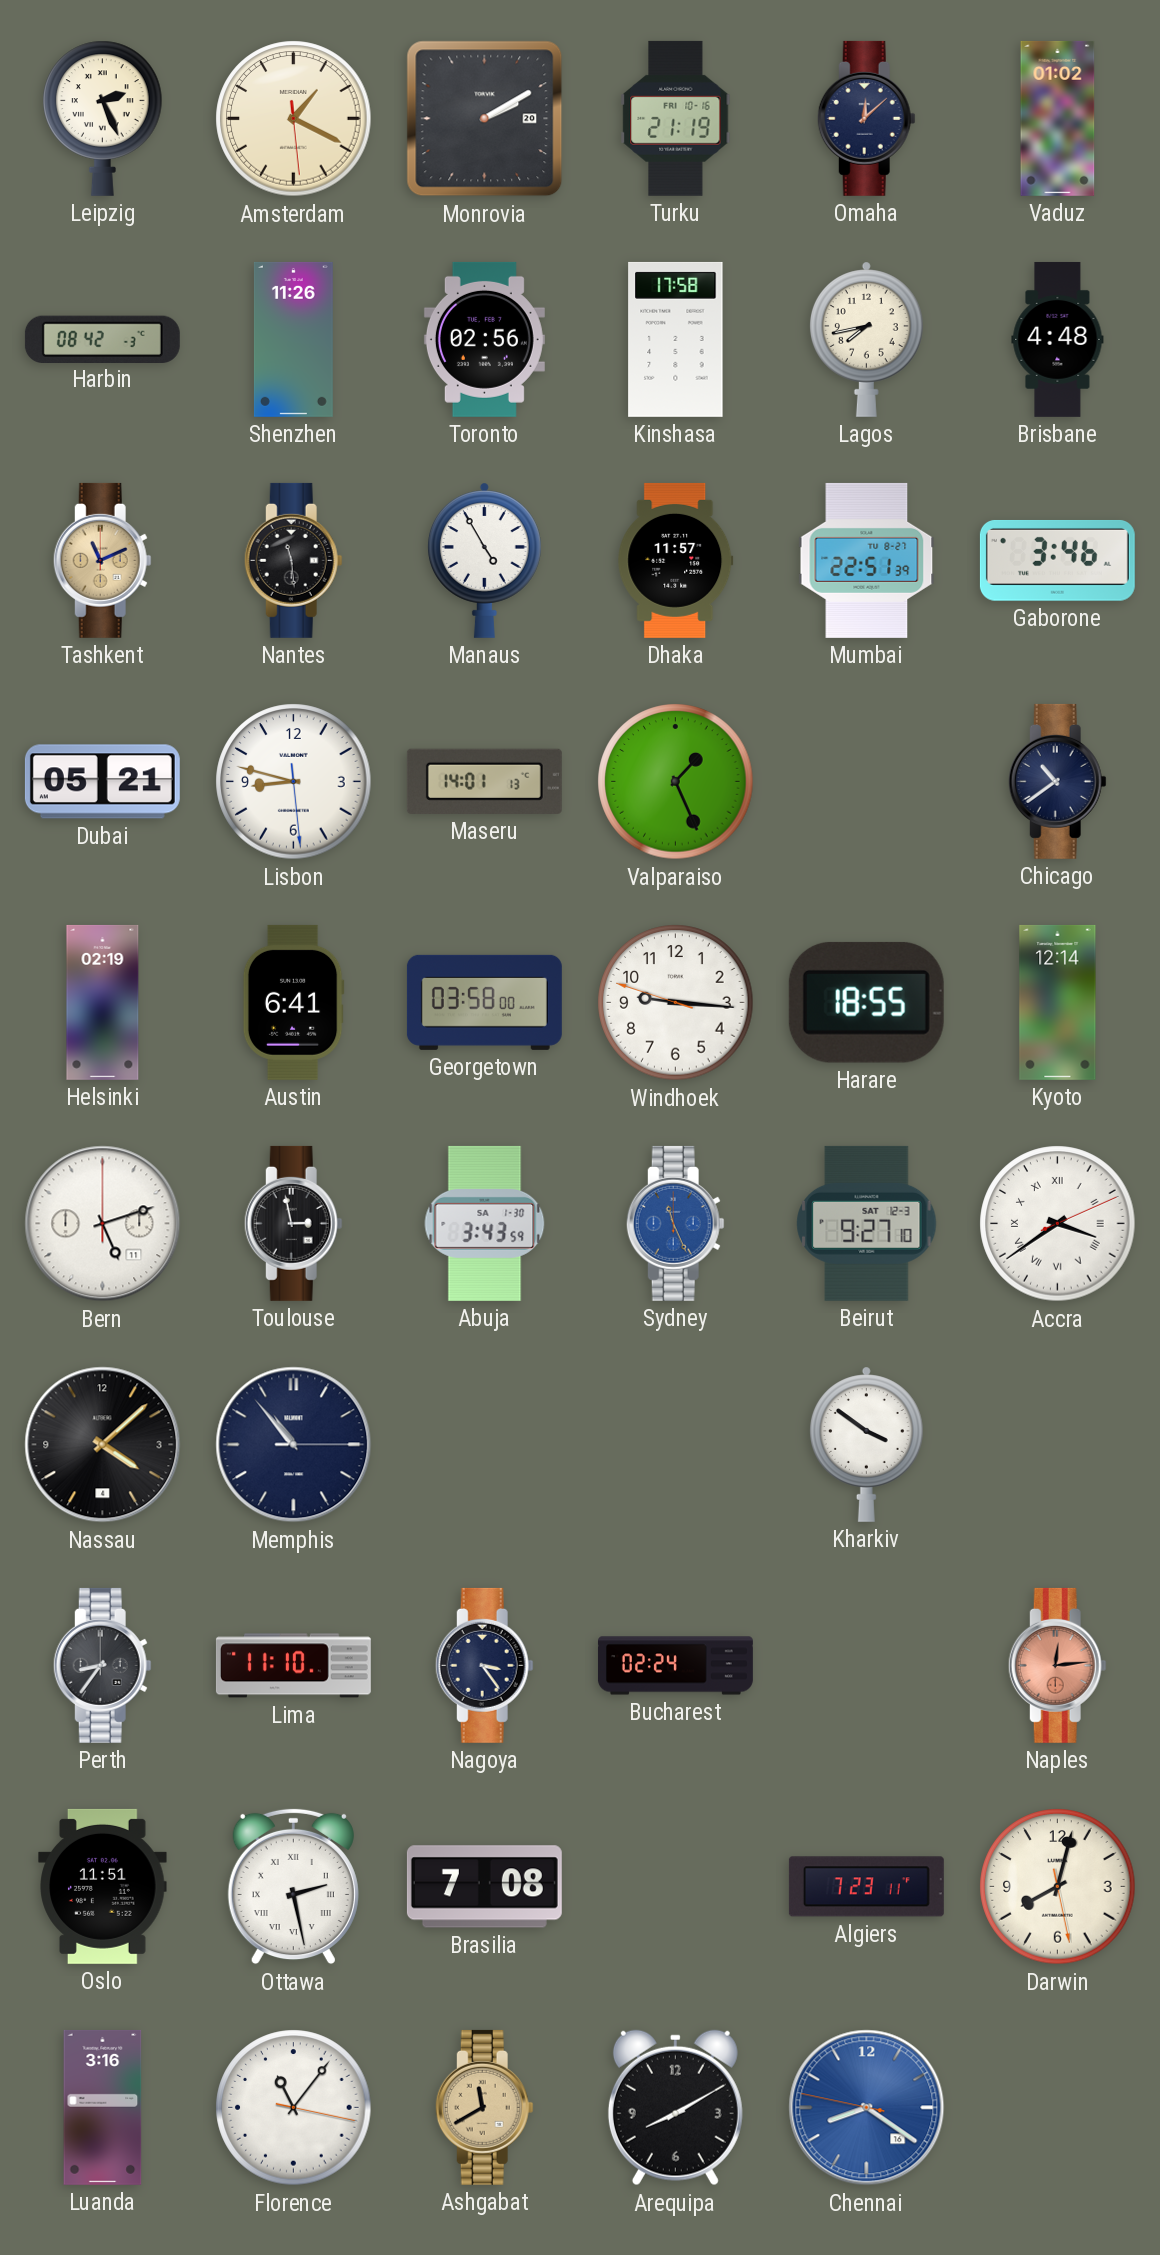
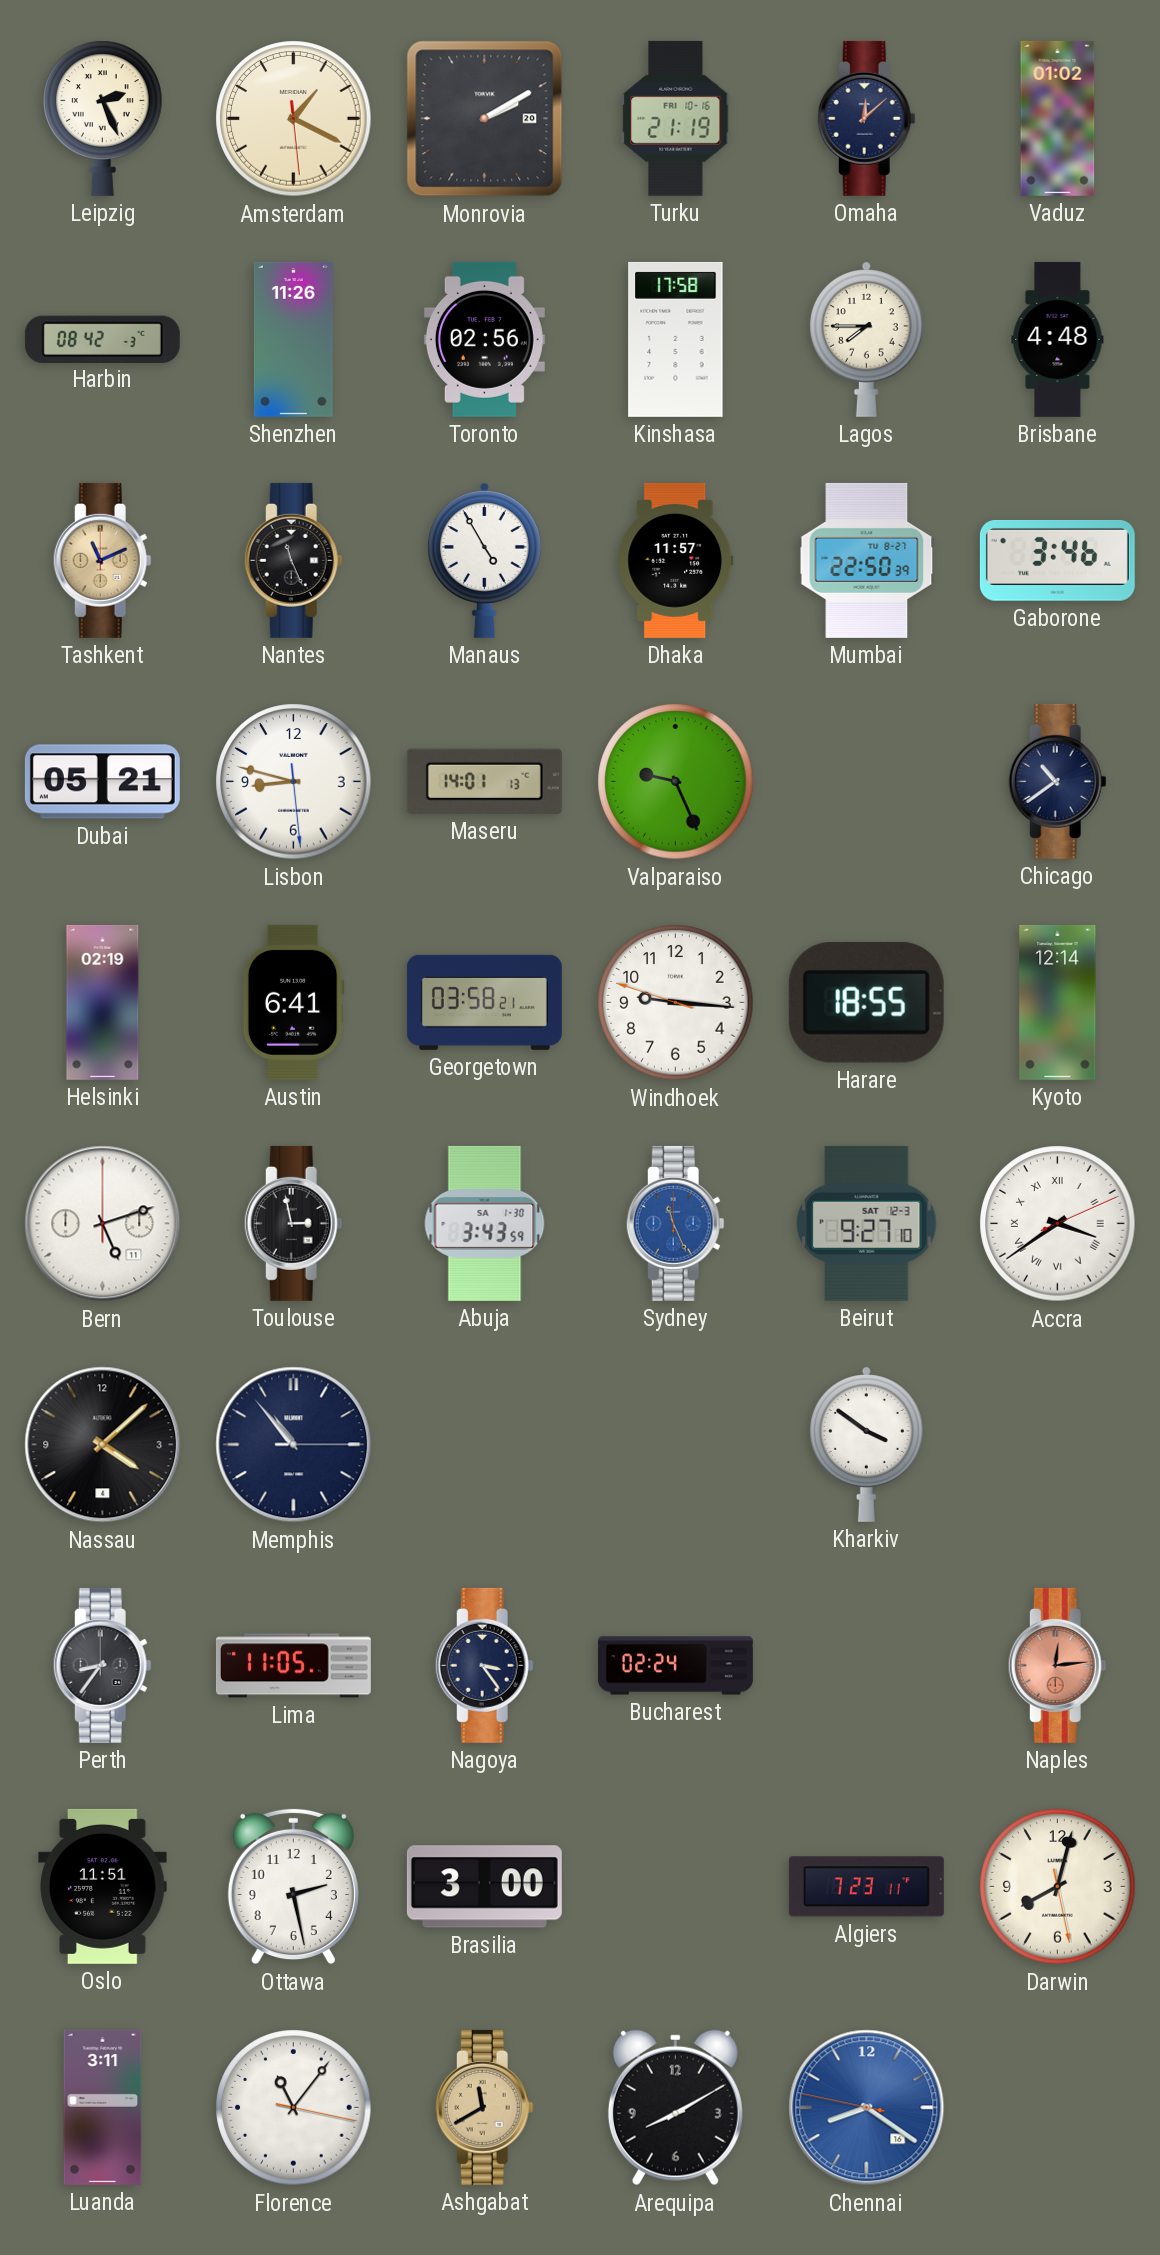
Lagos: 7:43 -> 7:45 (866, 339)
Nantes: 11:29 -> 11:26 (293, 560)
Mumbai: 22:51 -> 22:50 (867, 560)
Valparaiso: 1:26 -> 9:26 (676, 782)
Georgetown: 03:58:00 -> 03:58:21 (484, 1002)
Lima: 11:10 -> 11:05 (293, 1666)
Ottawa numerals: Roman -> Arabic (293, 1887)
Brasilia: 7:08 -> 3:00 (484, 1887)
Luanda: 3:16 -> 3:11 (103, 2107)
